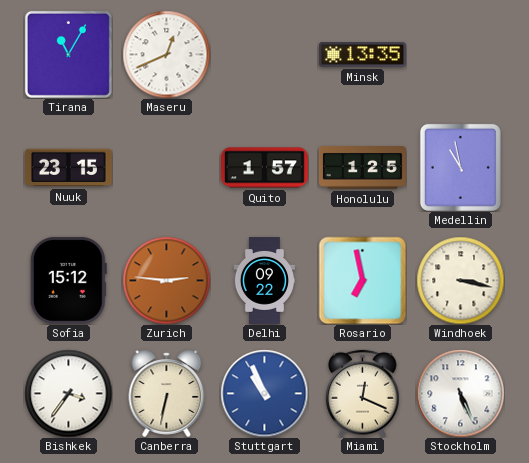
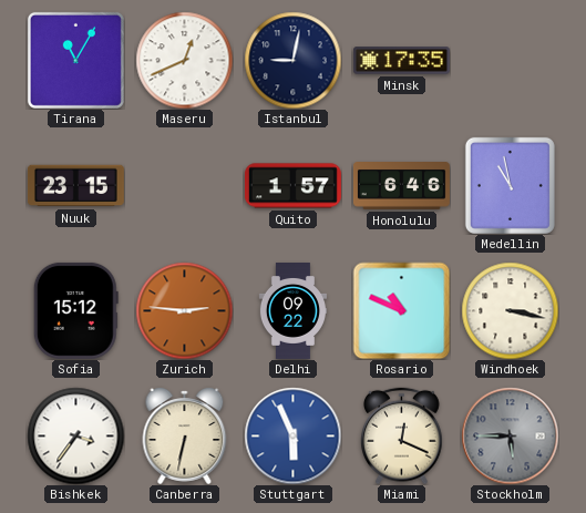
Istanbul: none -> 9:02 (292, 60)
Minsk: 13:35 -> 17:35 (401, 61)
Honolulu: 1:25 -> 6:46 (401, 186)
Rosario: 6:58 -> 10:49 (401, 310)
Stuttgart: 10:56 -> 5:56 (292, 435)
Stockholm: 5:26 -> 5:45 (510, 435)
Stockholm dial: white -> grey (510, 435)
